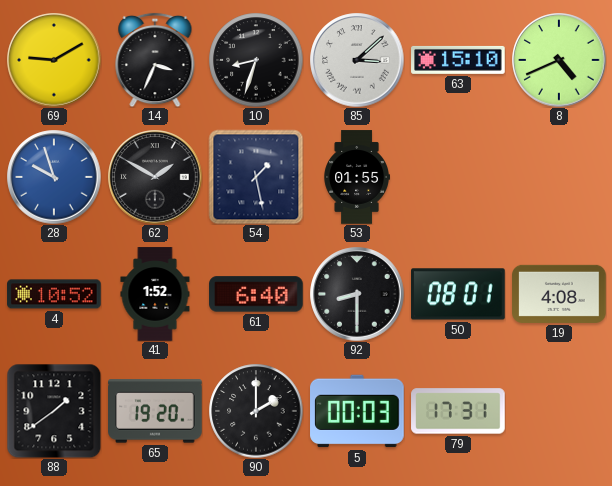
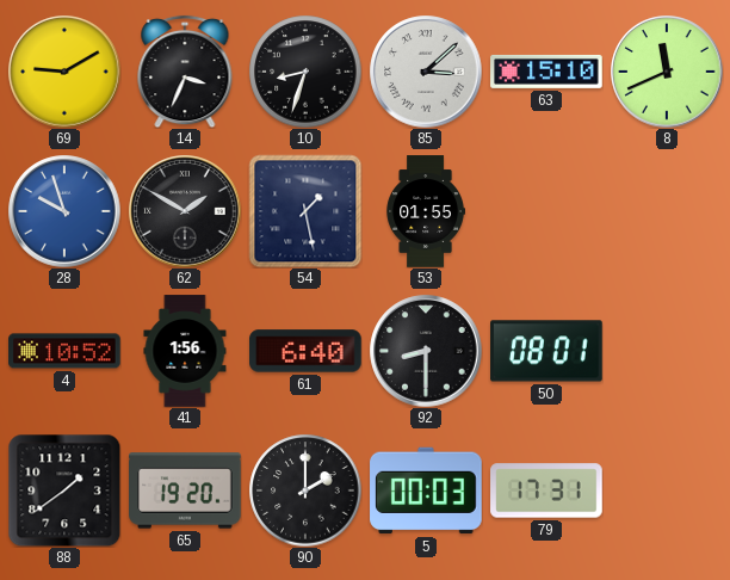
8: 4:41 -> 11:41 (667, 72)
41: 1:52 -> 1:56 (185, 351)
19: 4:08 -> none (559, 294)
